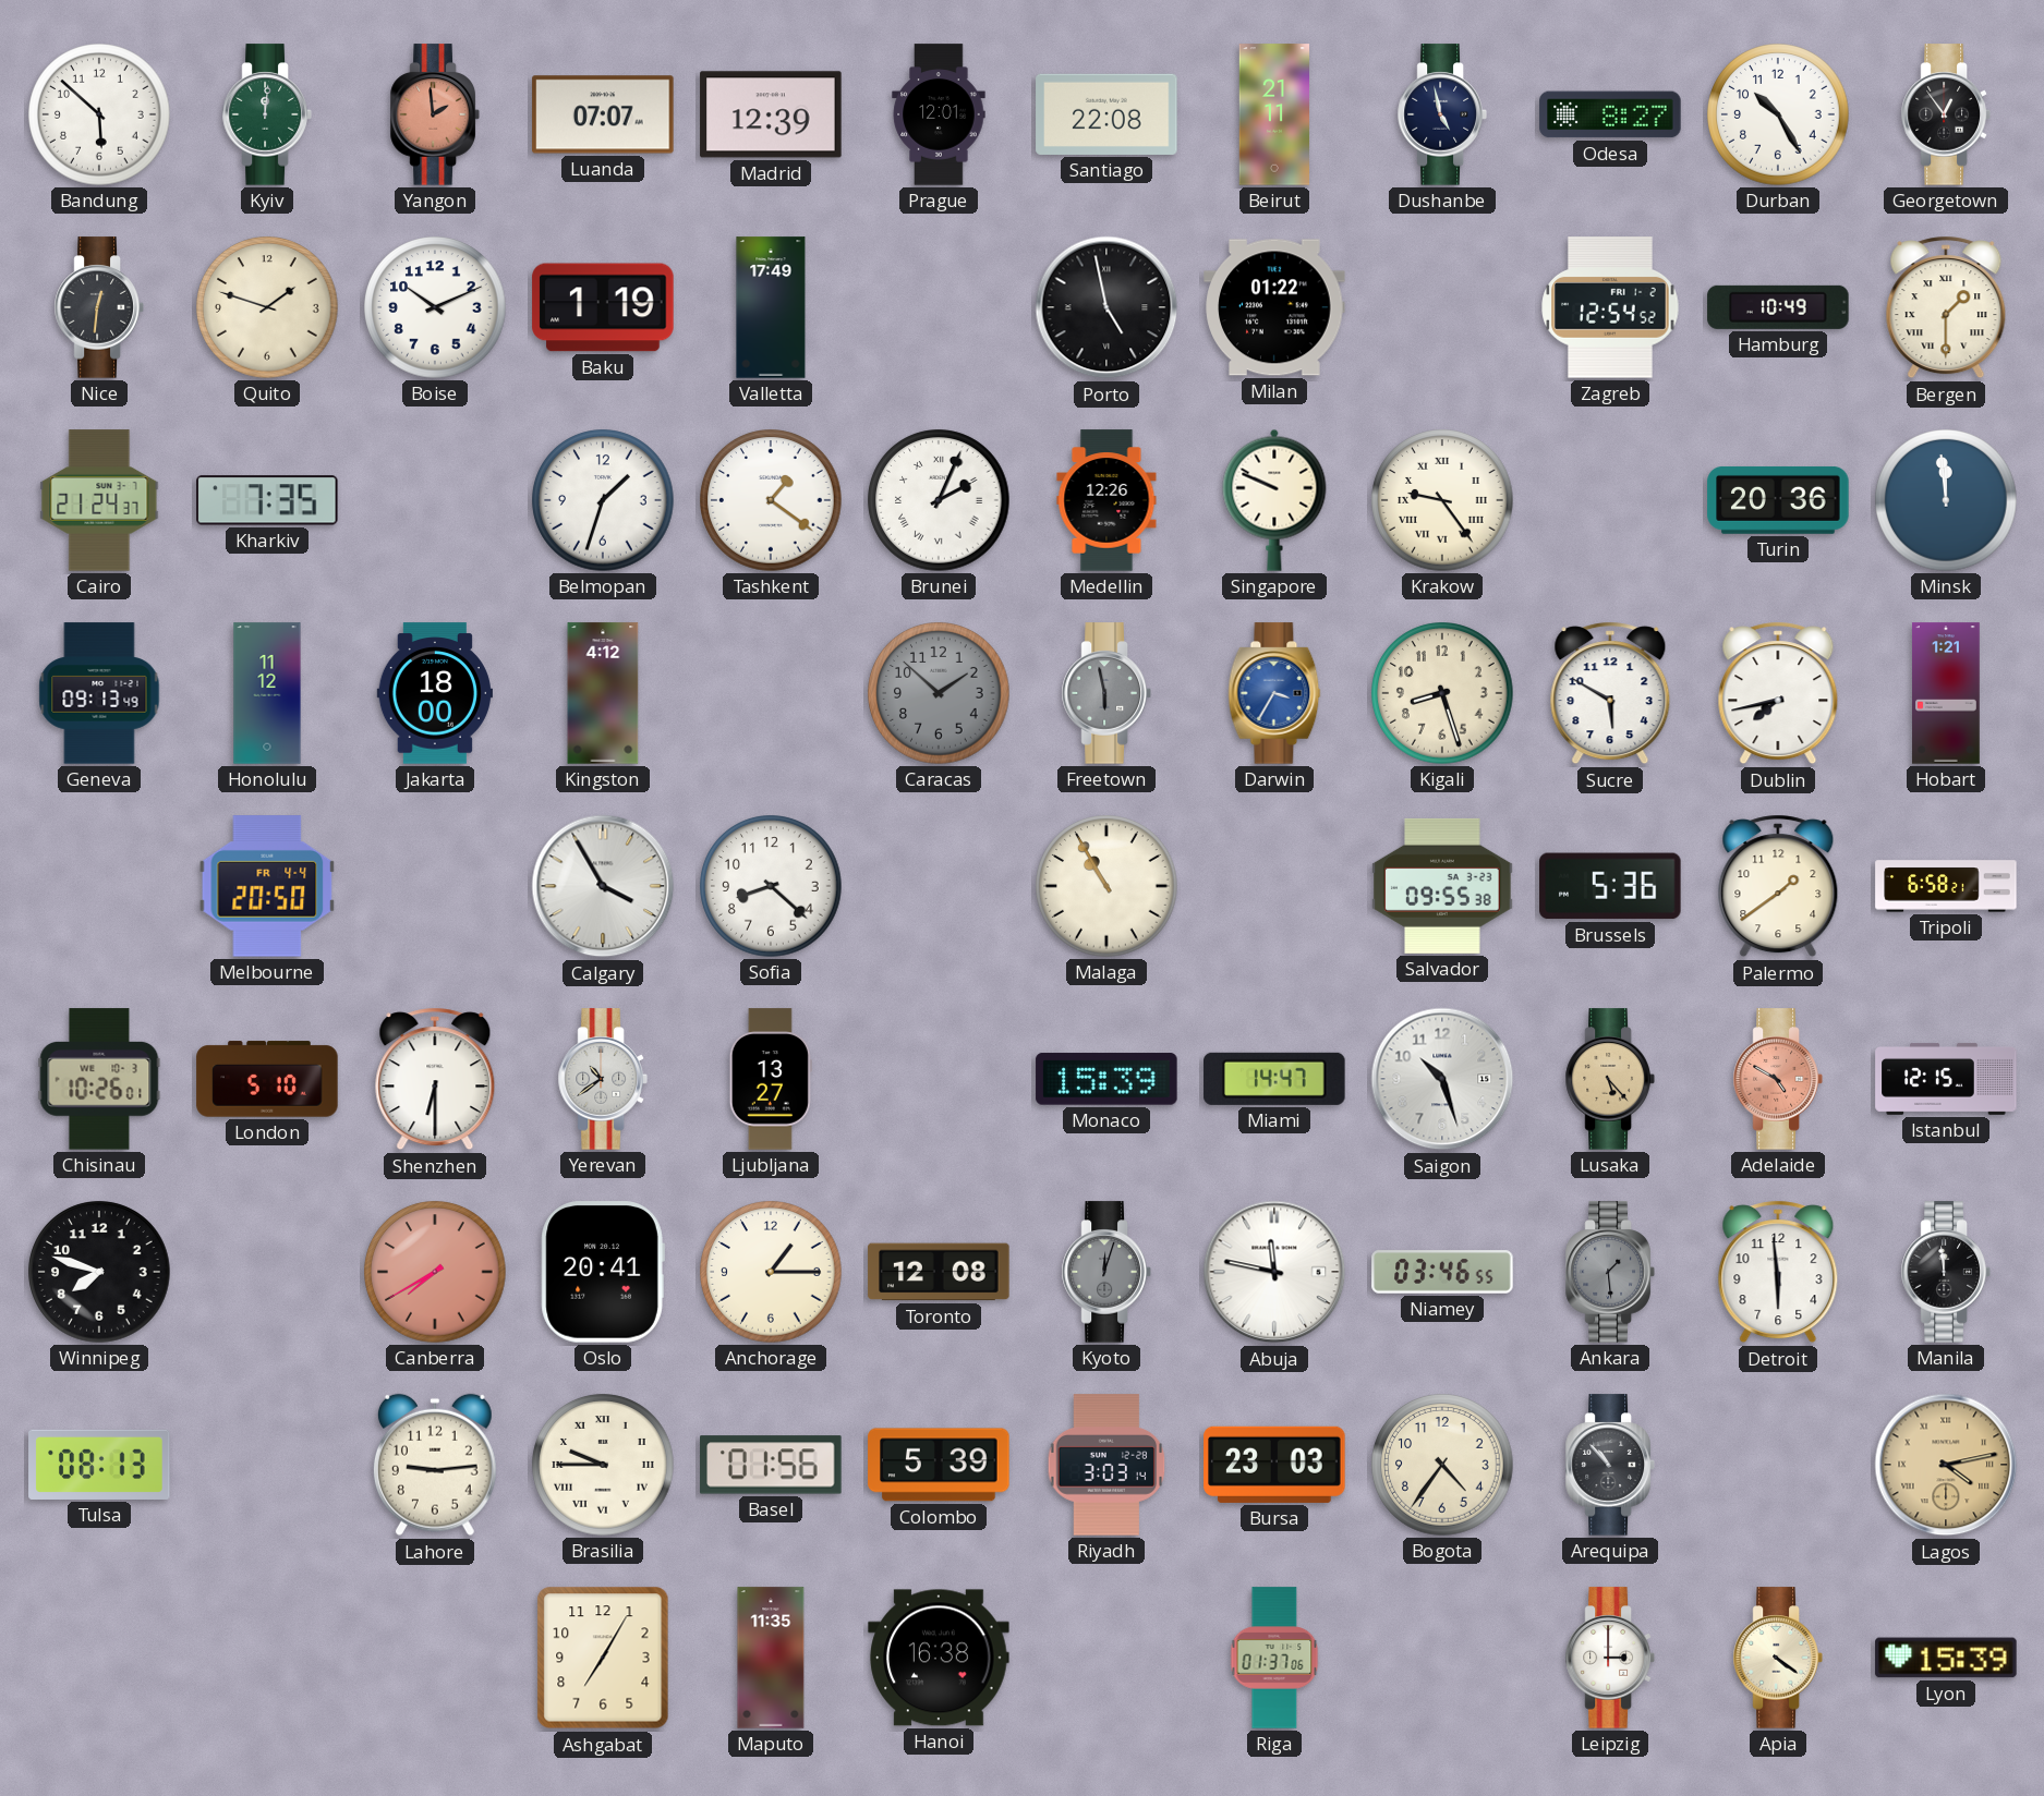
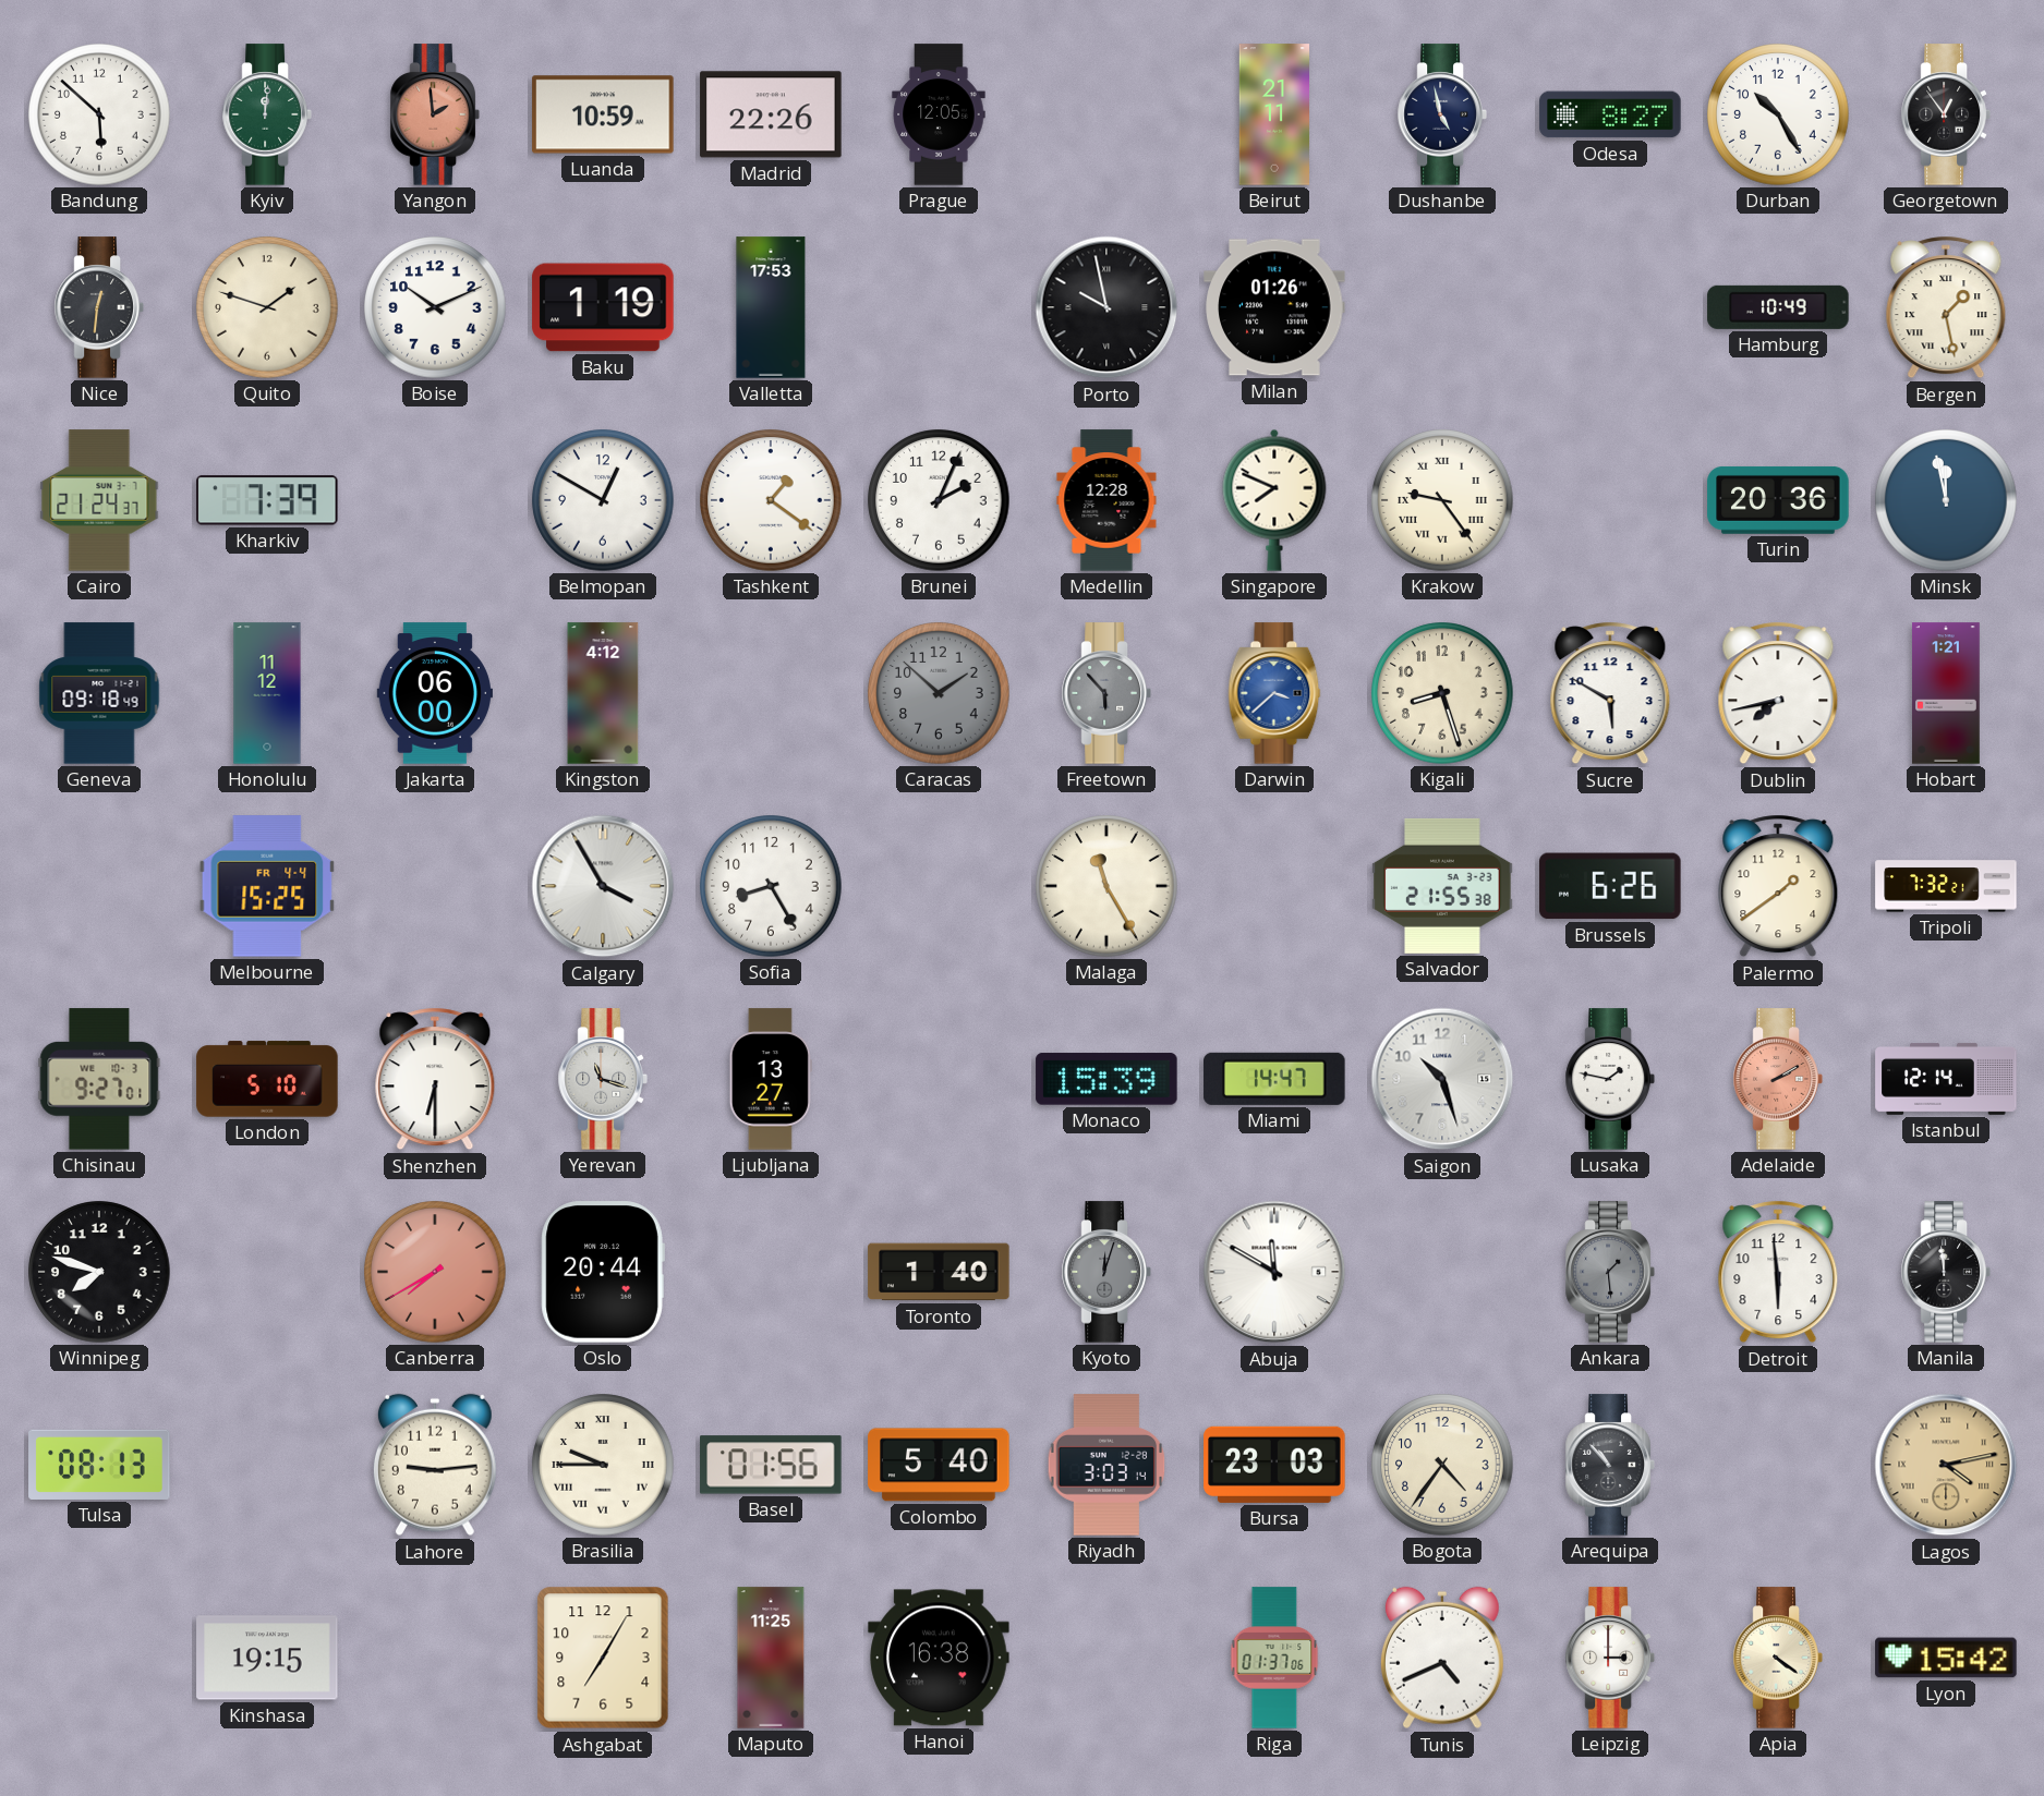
Luanda: 07:07 -> 10:59 (603, 114)
Madrid: 12:39 -> 22:26 (771, 114)
Prague: 12:01 -> 12:05 (939, 114)
Santiago: 22:08 -> none (1106, 114)
Valletta: 17:49 -> 17:53 (771, 307)
Porto: 4:58 -> 9:58 (1106, 307)
Milan: 01:22 -> 01:26 (1274, 307)
Zagreb: 12:54 -> none (1610, 307)
Bergen: 1:30 -> 1:28 (1946, 307)
Kharkiv: 7:35 -> 7:39 (267, 500)
Belmopan: 1:33 -> 12:50 (603, 500)
Brunei numerals: Roman -> Arabic (939, 500)
Medellin: 12:26 -> 12:28 (1106, 500)
Singapore: 9:49 -> 7:49 (1274, 500)
Minsk: 11:59 -> 11:58 (1946, 500)
Geneva: 09:13 -> 09:18 (99, 693)
Jakarta: 18:00 -> 06:00 (435, 693)
Freetown: 5:58 -> 5:53 (1106, 693)
Darwin: 3:35 -> 3:38 (1274, 693)
Melbourne: 20:50 -> 15:25 (267, 886)
Sofia: 8:22 -> 8:25 (771, 886)
Malaga: 10:55 -> 11:25 (1106, 886)
Salvador: 09:55 -> 21:55 (1442, 886)
Brussels: 5:36 -> 6:26 (1610, 886)
Tripoli: 6:58 -> 7:32 (1946, 886)
Chisinau: 10:26 -> 9:27 (99, 1079)
Yerevan: 10:39 -> 11:18 (603, 1079)
Lusaka: 5:23 -> 1:47 (1610, 1079)
Lusaka dial: champagne -> white (1610, 1079)
Adelaide: 4:50 -> 2:10 (1778, 1079)
Istanbul: 12:15 -> 12:14 (1946, 1080)
Oslo: 20:41 -> 20:44 (603, 1272)
Anchorage: 1:15 -> none (771, 1272)
Toronto: 12:08 -> 1:40 (939, 1272)
Abuja: 11:47 -> 11:50 (1274, 1272)
Niamey: 03:46 -> none (1442, 1272)
Colombo: 5:39 -> 5:40 (939, 1465)
Kinshasa: none -> 19:15 (267, 1658)
Maputo: 11:35 -> 11:25 (771, 1658)
Tunis: none -> 4:41 (1442, 1658)
Lyon: 15:39 -> 15:42 (1946, 1658)
